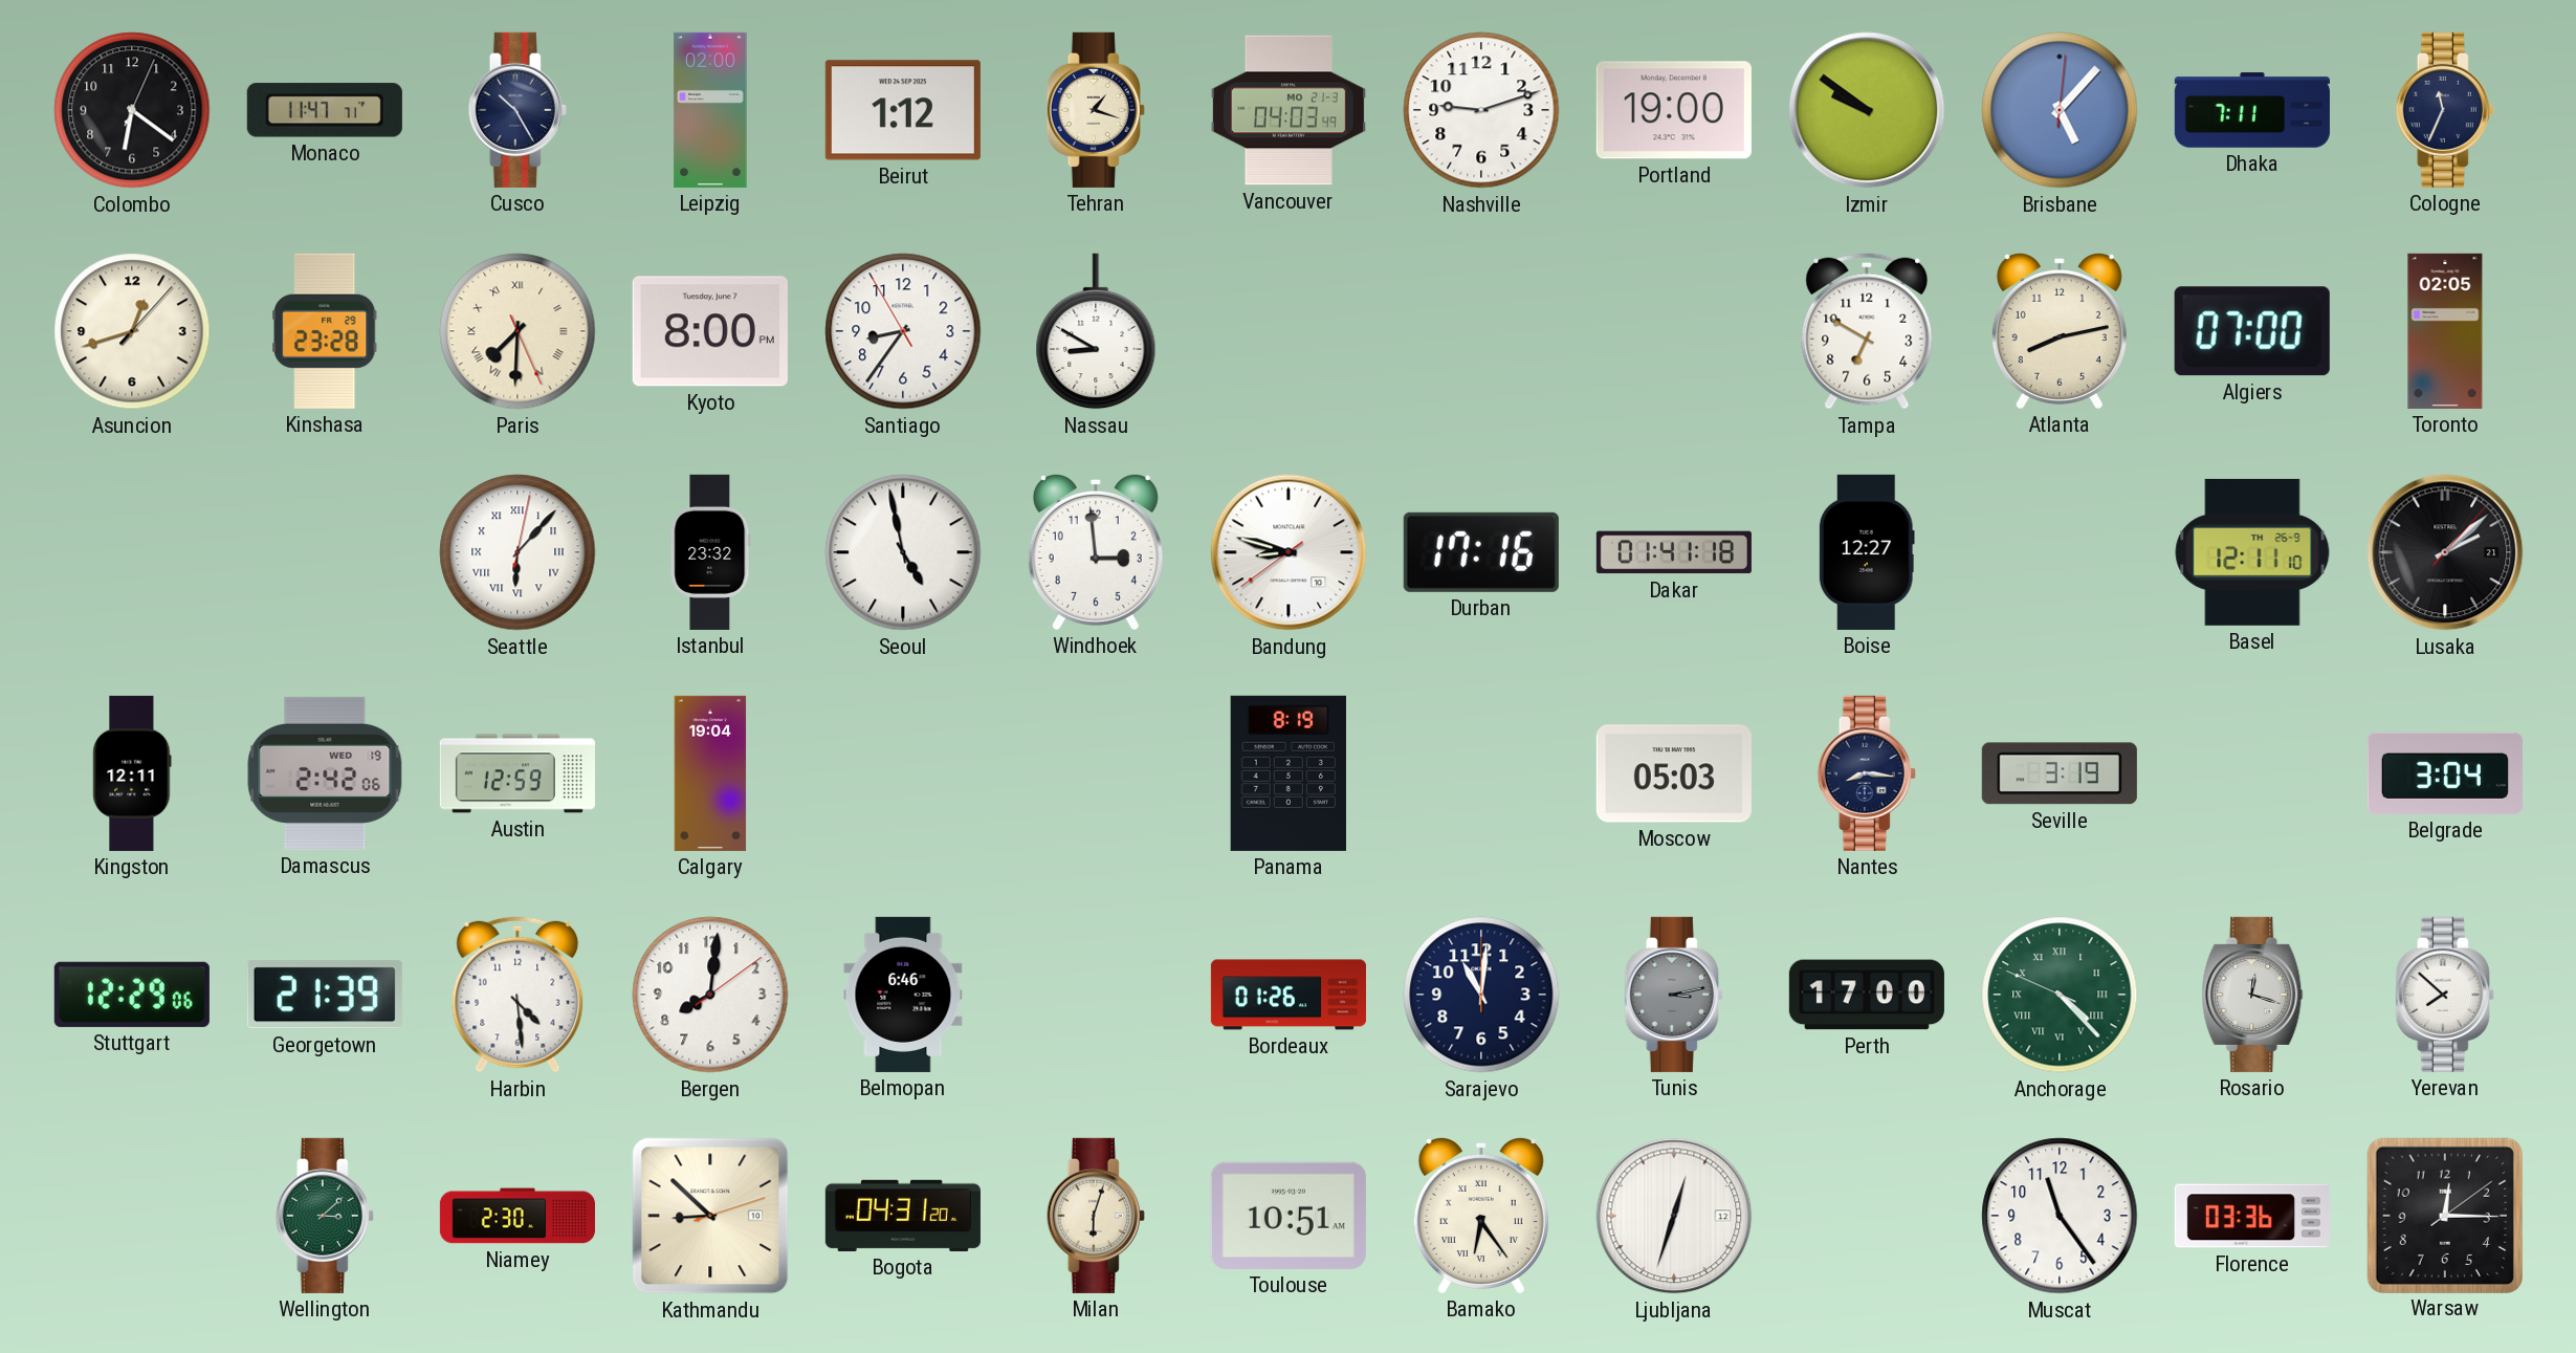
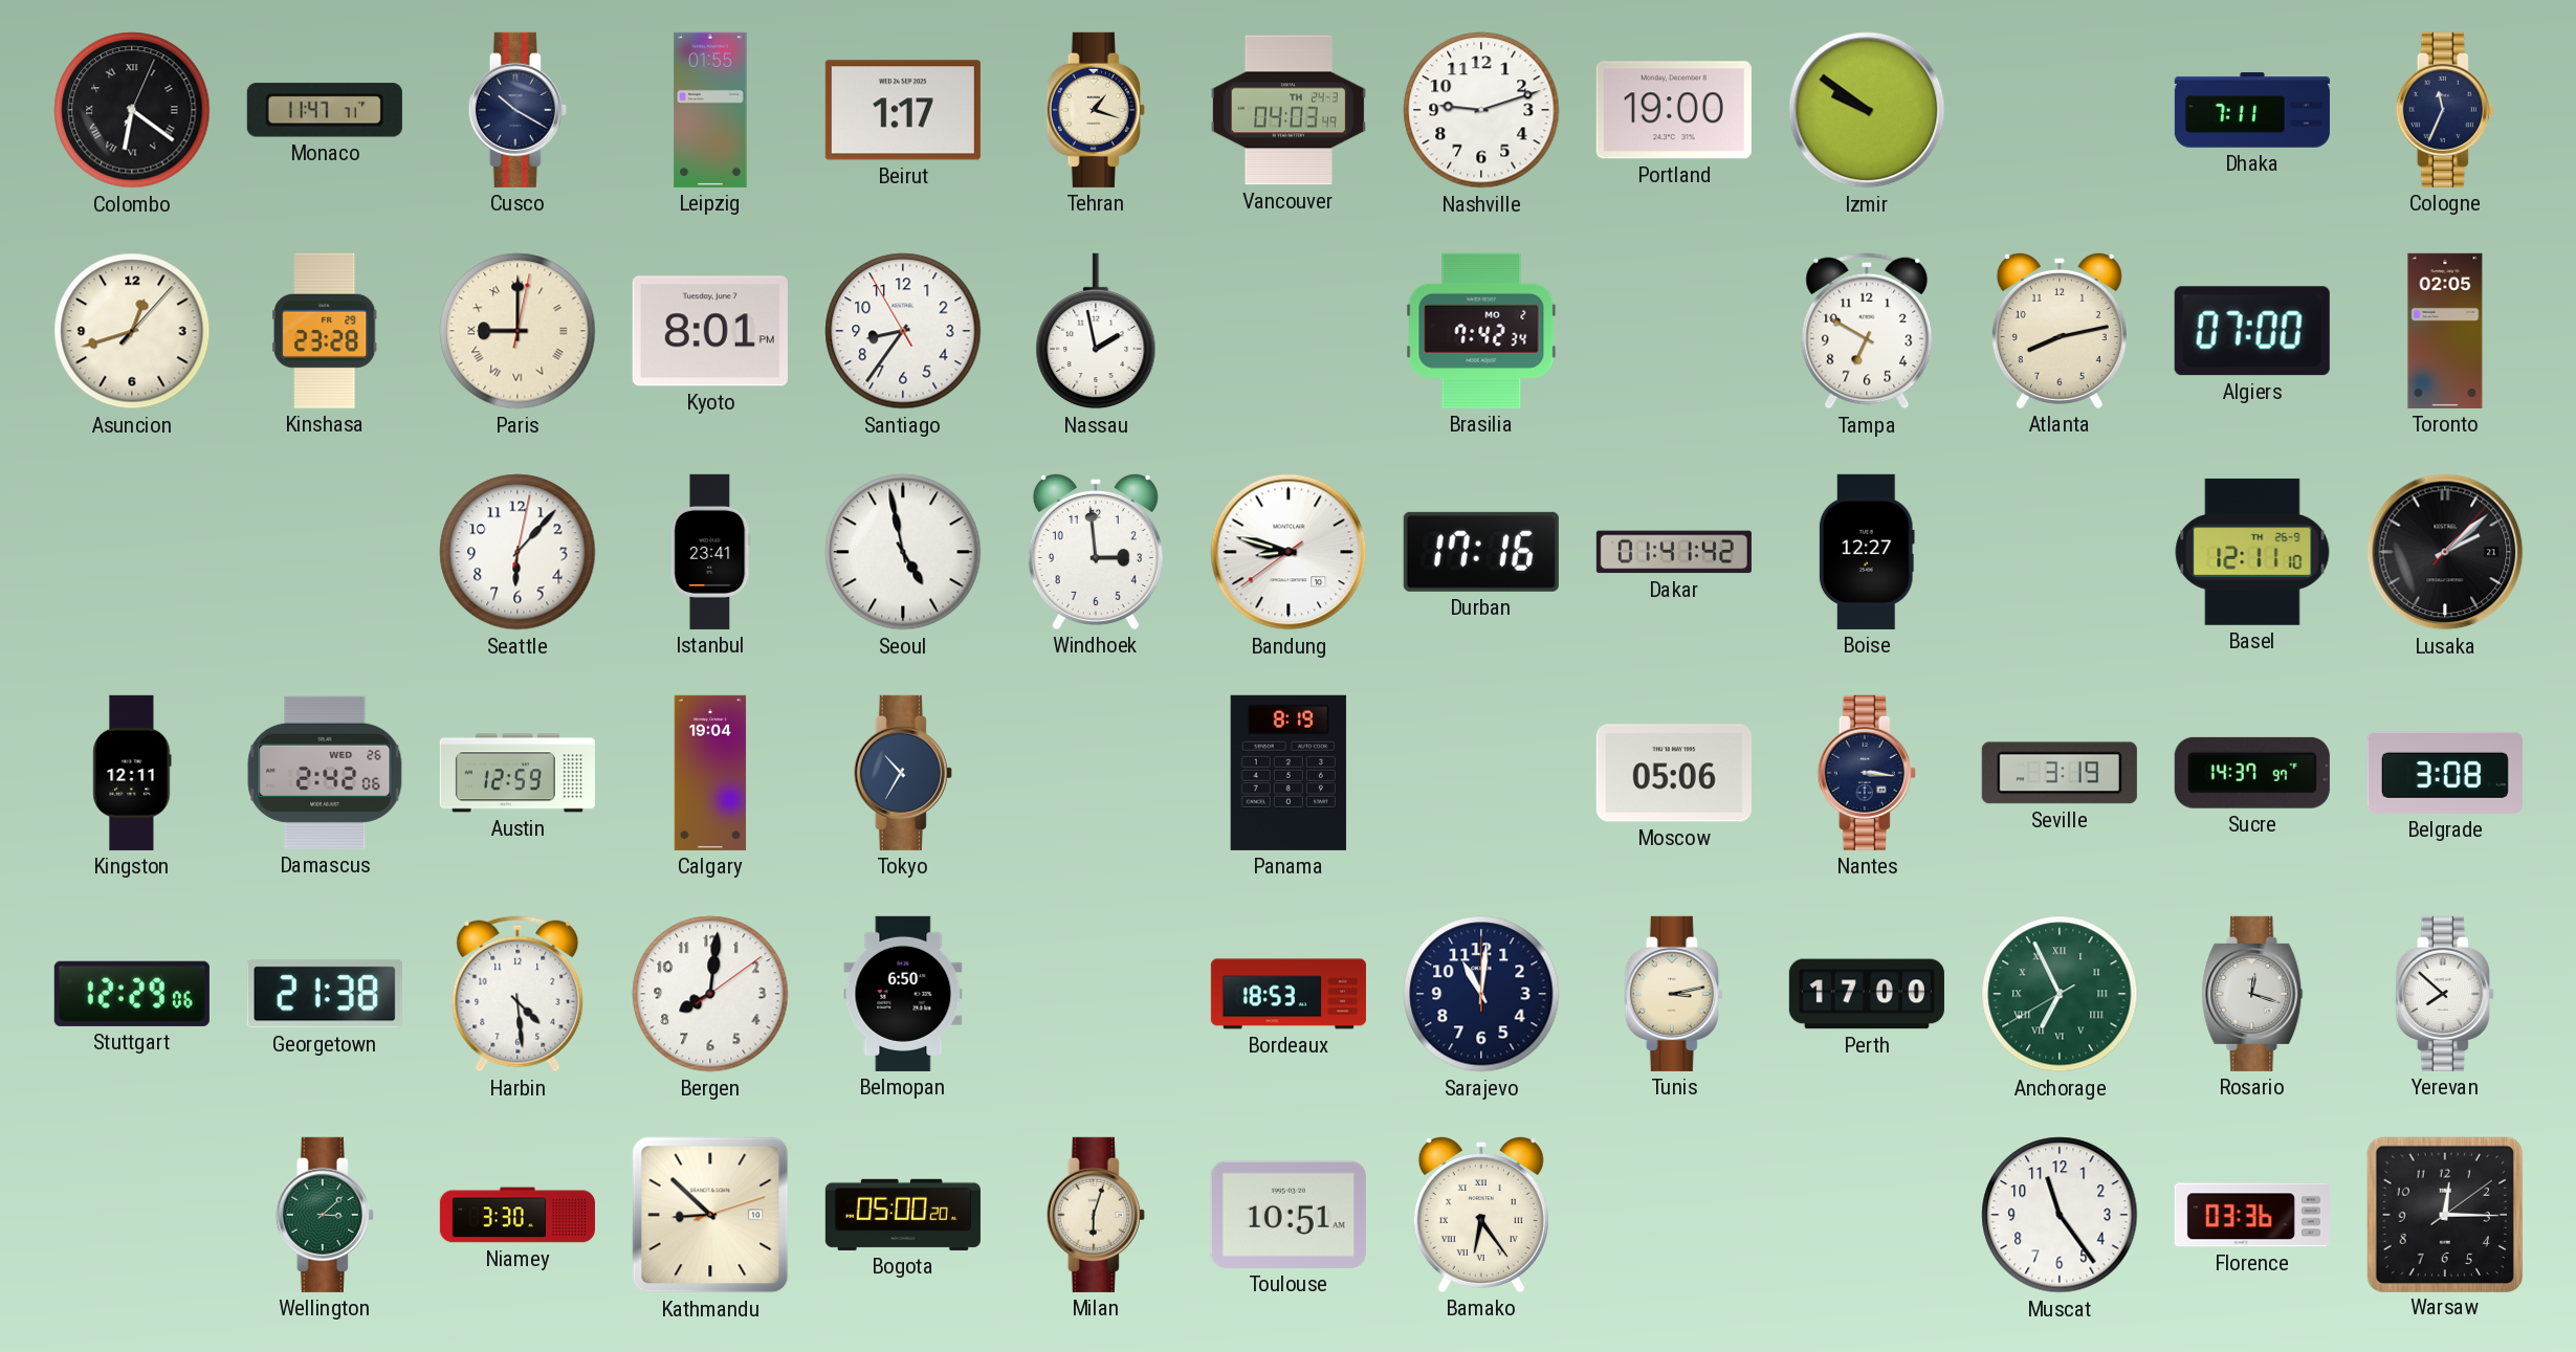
Colombo numerals: Arabic -> Roman (132, 110)
Cusco: 10:25 -> 10:20 (518, 110)
Leipzig: 02:00 -> 01:55 (710, 110)
Beirut: 1:12 -> 1:17 (903, 110)
Vancouver date: MO 21-3 -> TH 24-3 (1289, 110)
Brisbane: 5:07 -> none (2060, 110)
Paris: 7:30 -> 9:00 (518, 331)
Kyoto: 8:00 -> 8:01 (710, 331)
Nassau: 8:50 -> 1:58 (1096, 331)
Brasilia: none -> 7:42 (1481, 331)
Seattle numerals: Roman -> Arabic (518, 552)
Istanbul: 23:32 -> 23:41 (710, 552)
Dakar: 01:41:18 -> 01:41:42 (1674, 552)
Damascus date: WED 19 -> WED 26 (325, 773)
Tokyo: none -> 10:35 (903, 773)
Moscow: 05:03 -> 05:06 (1674, 773)
Nantes: 8:16 -> 3:16 (1867, 773)
Sucre: none -> 14:37 (2252, 773)
Belgrade: 3:04 -> 3:08 (2445, 773)
Georgetown: 21:39 -> 21:38 (325, 994)
Belmopan: 6:46 -> 6:50 (903, 994)
Bordeaux: 01:26 -> 18:53 (1289, 994)
Tunis dial: grey -> cream (1674, 994)
Anchorage: 4:22 -> 6:55 (2060, 994)
Niamey: 2:30 -> 3:30 (518, 1215)
Bogota: 04:31 -> 05:00 (903, 1215)
Ljubljana: 12:33 -> none (1674, 1216)
